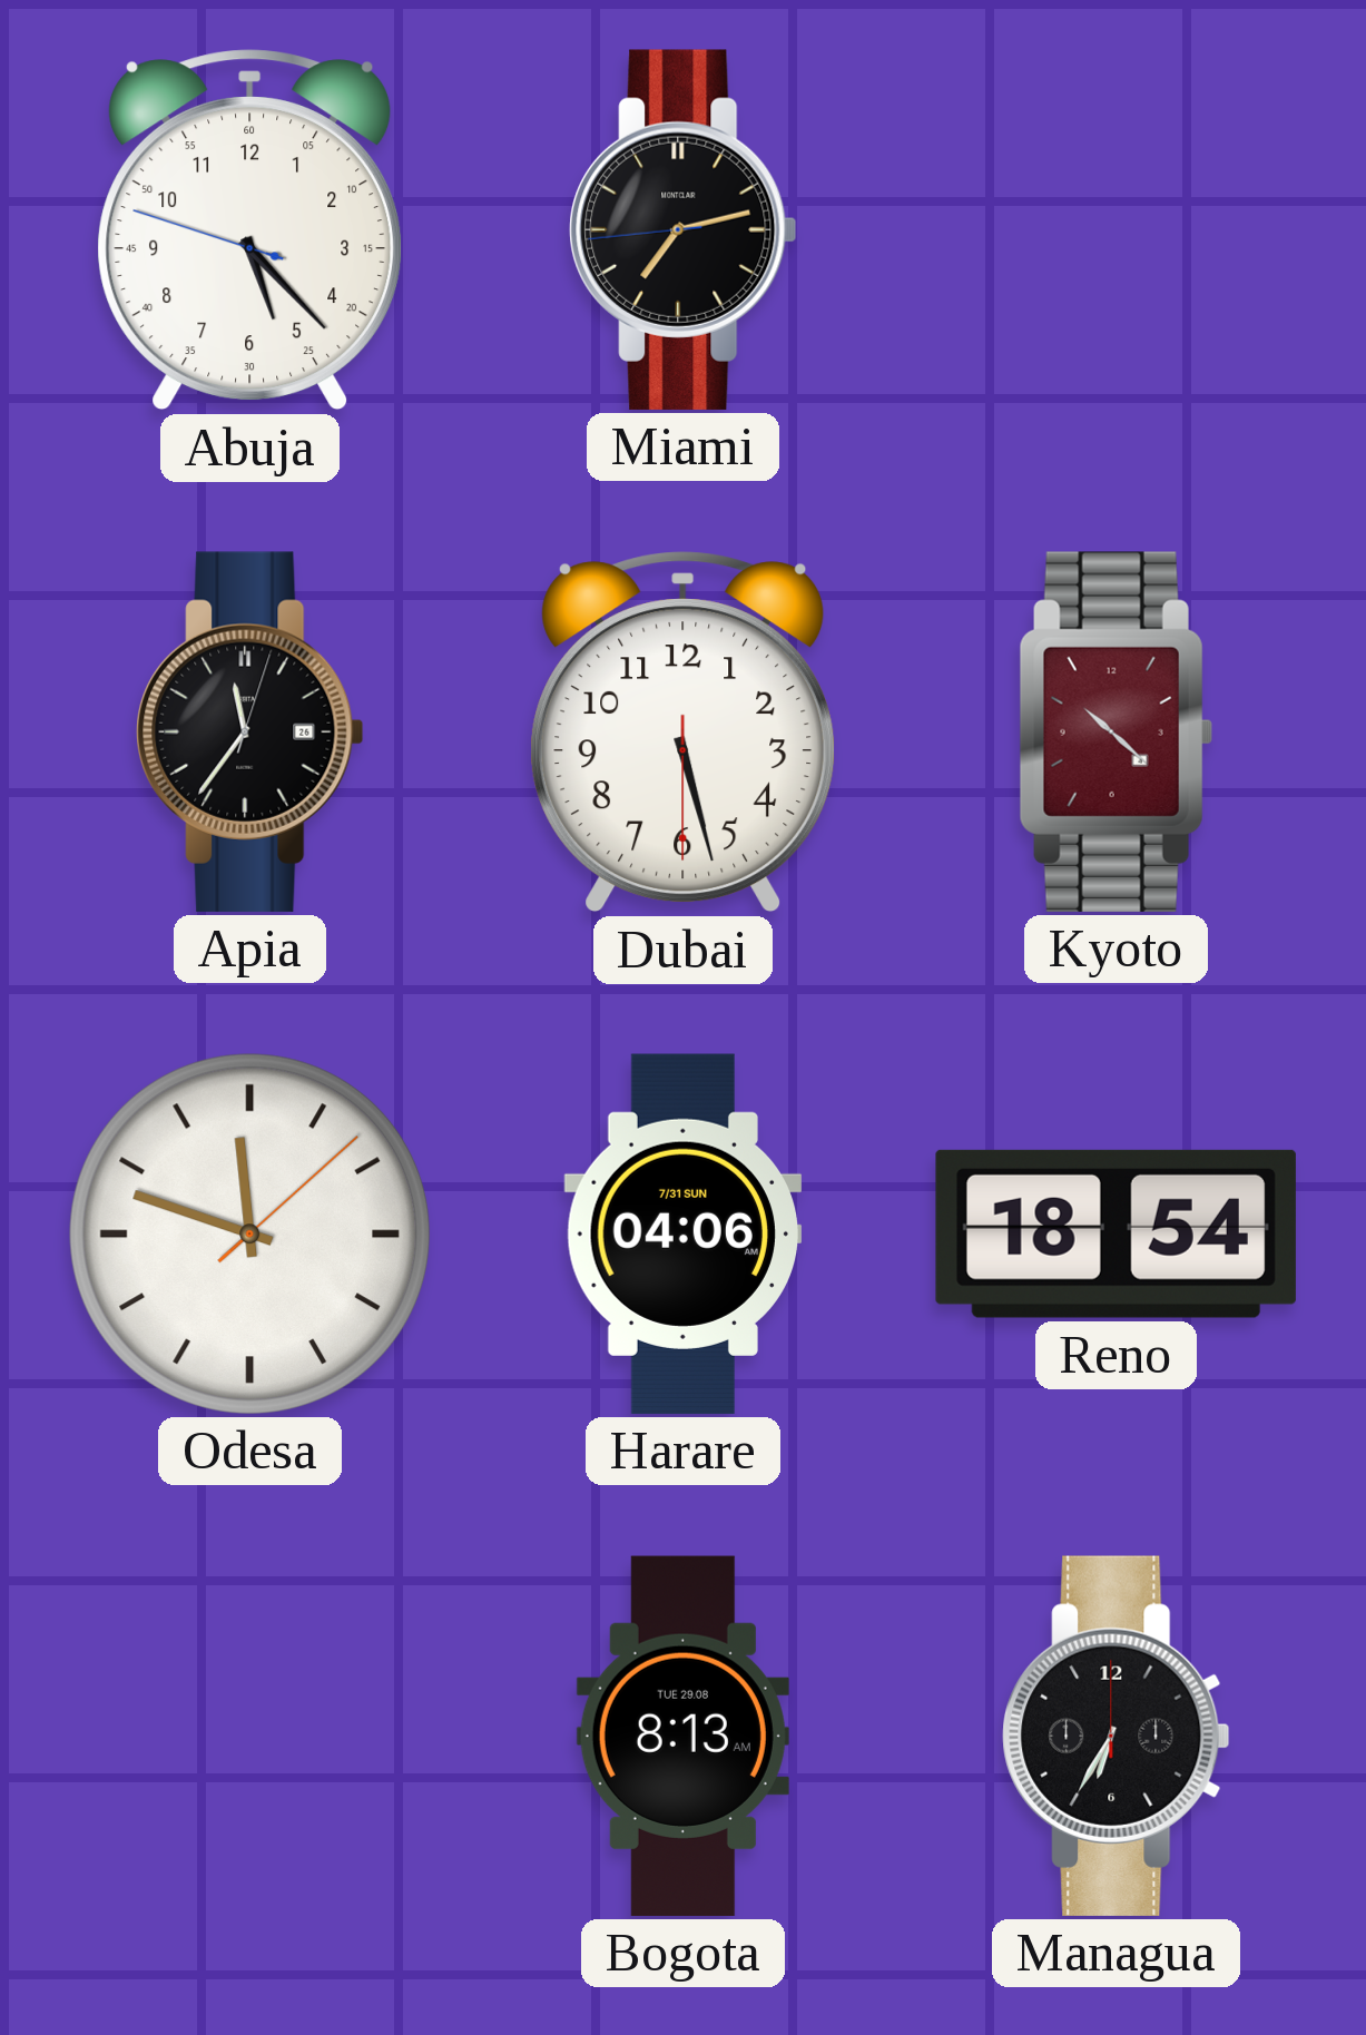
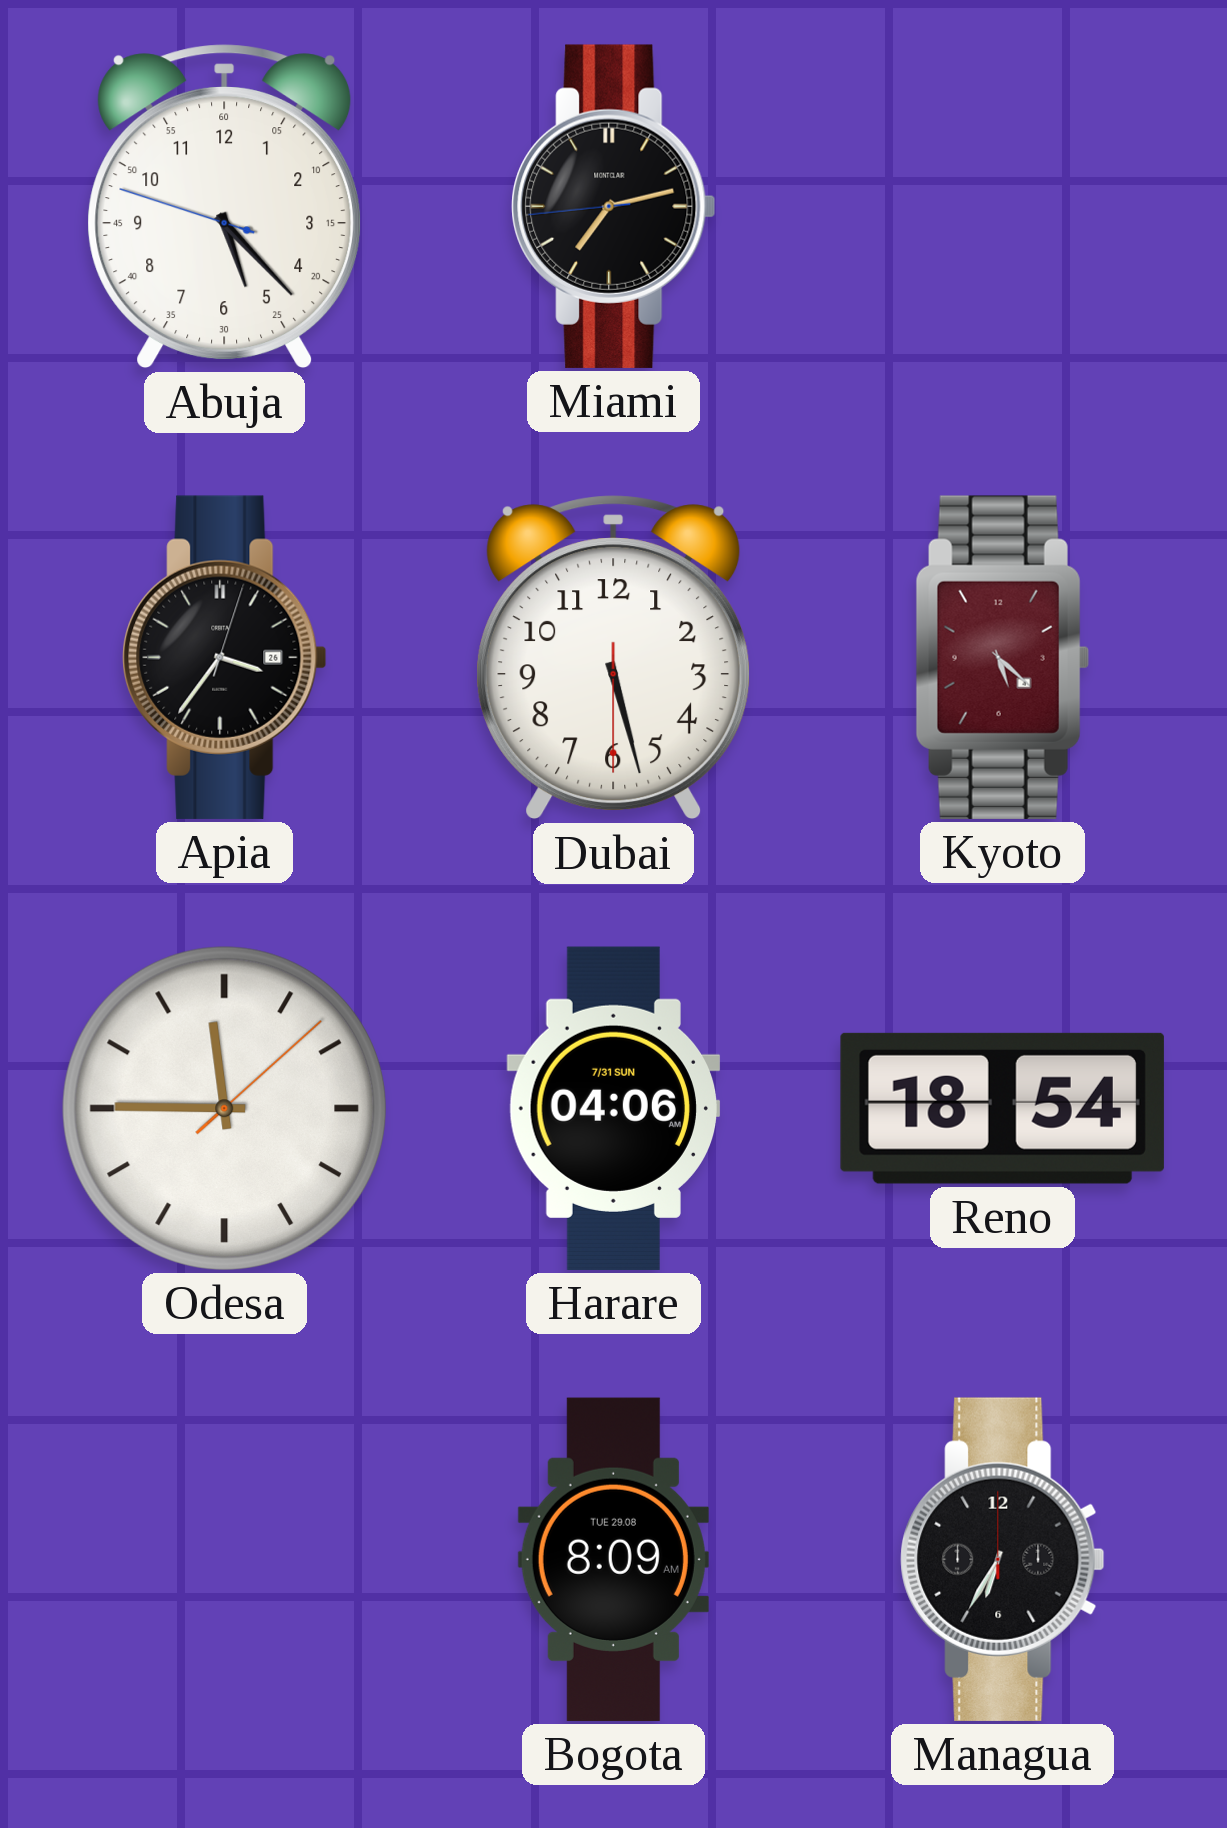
Apia: 11:36 -> 3:36 (225, 657)
Kyoto: 10:22 -> 5:22 (1002, 657)
Odesa: 11:48 -> 11:45 (224, 1108)
Bogota: 8:13 -> 8:09 (613, 1559)
